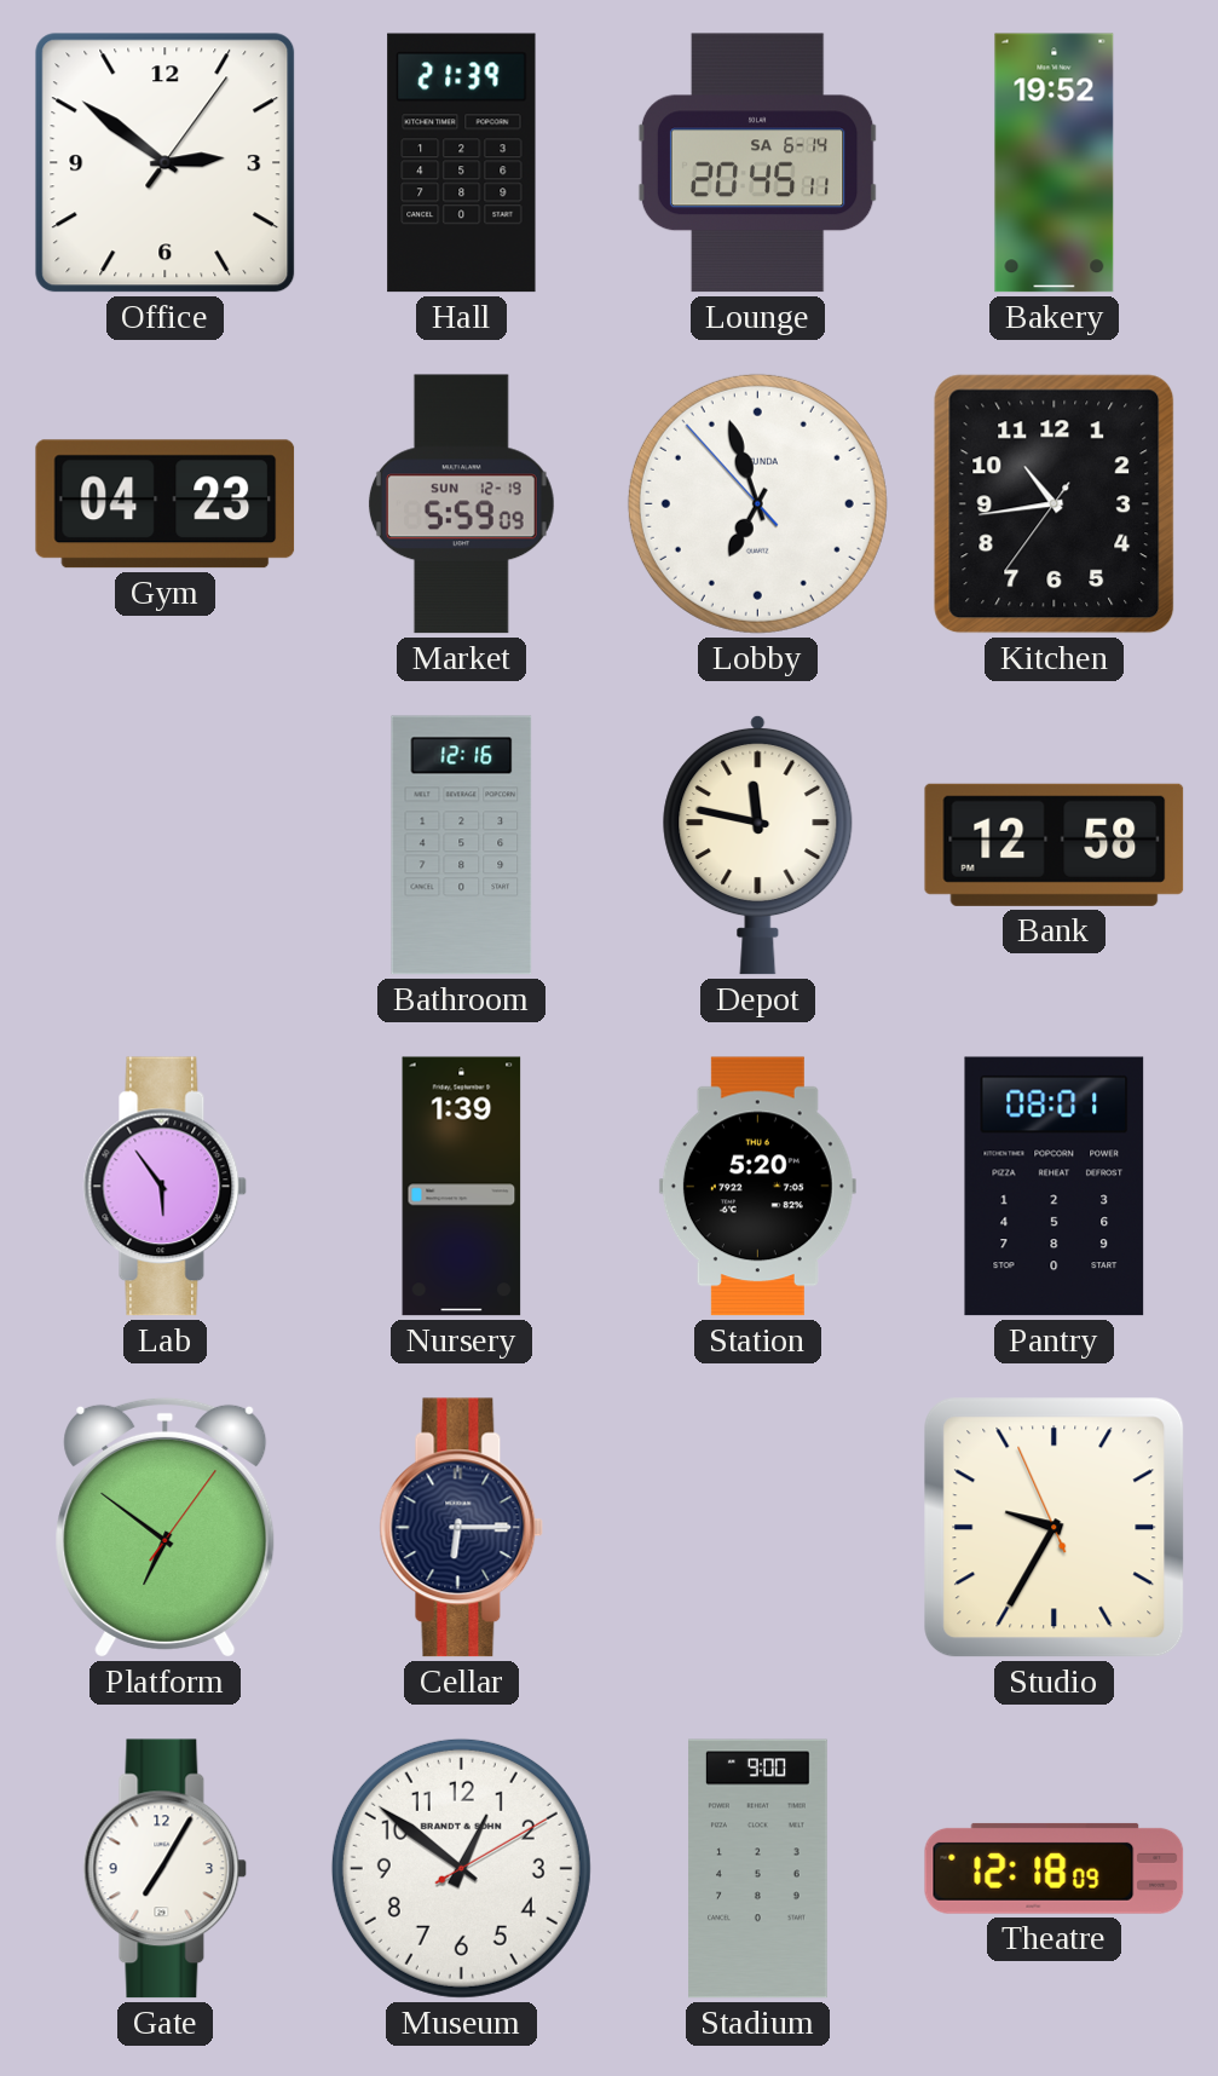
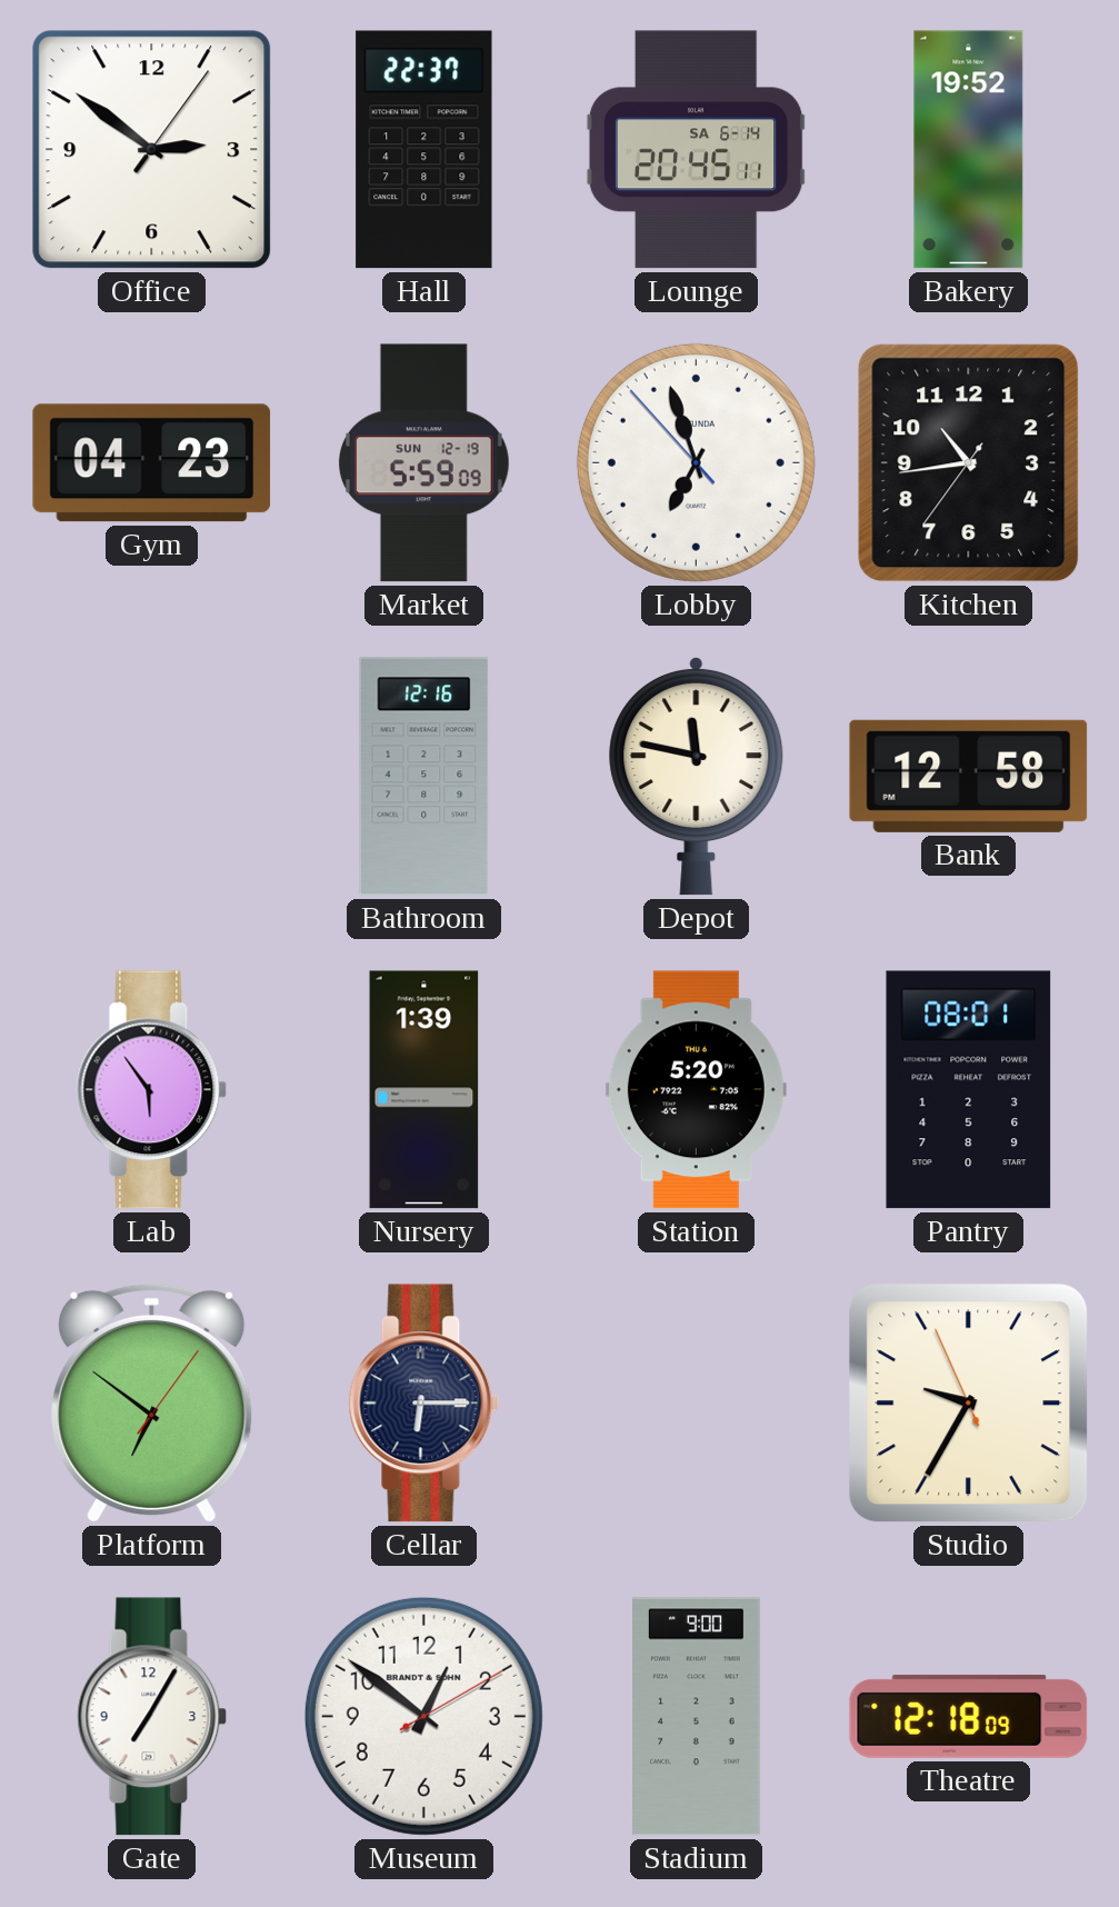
Hall: 21:39 -> 22:37 (424, 150)
